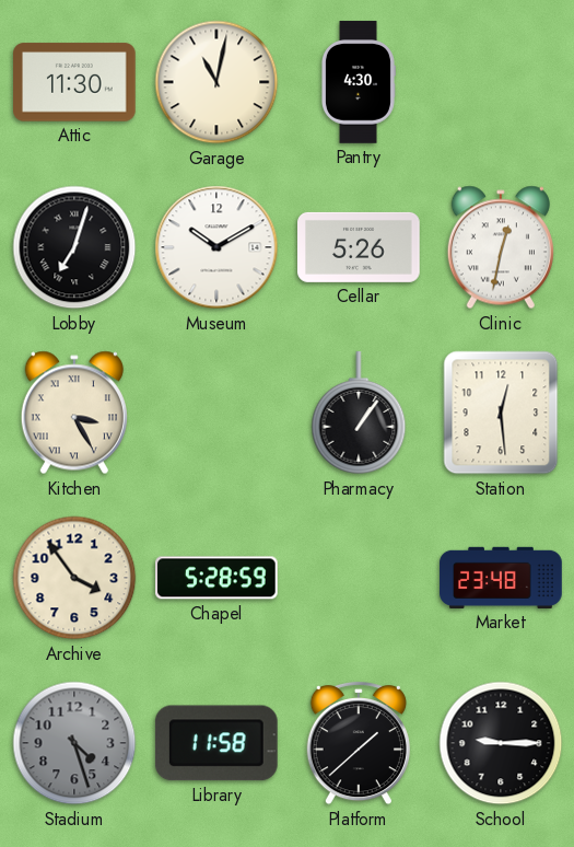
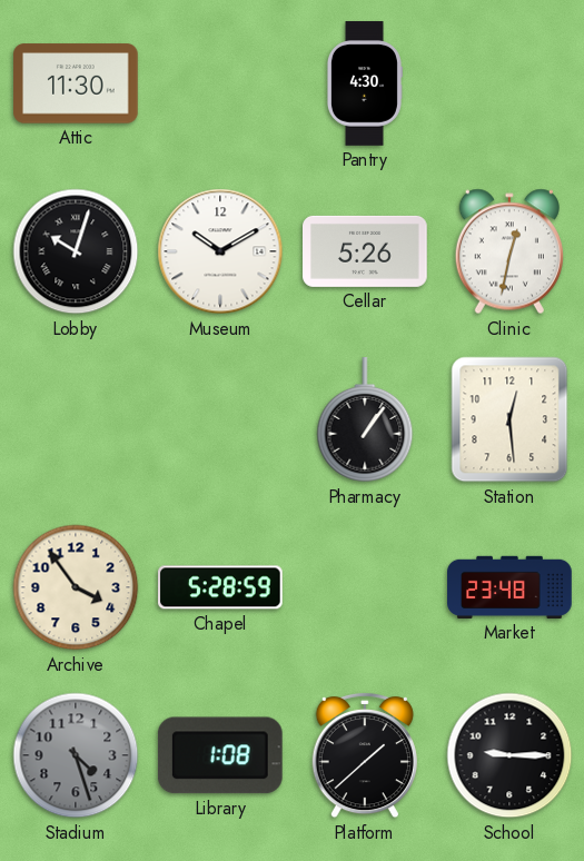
Garage: 11:02 -> none (216, 82)
Lobby: 7:03 -> 10:03 (76, 251)
Kitchen: 3:25 -> none (74, 413)
Library: 11:58 -> 1:08 (220, 755)
